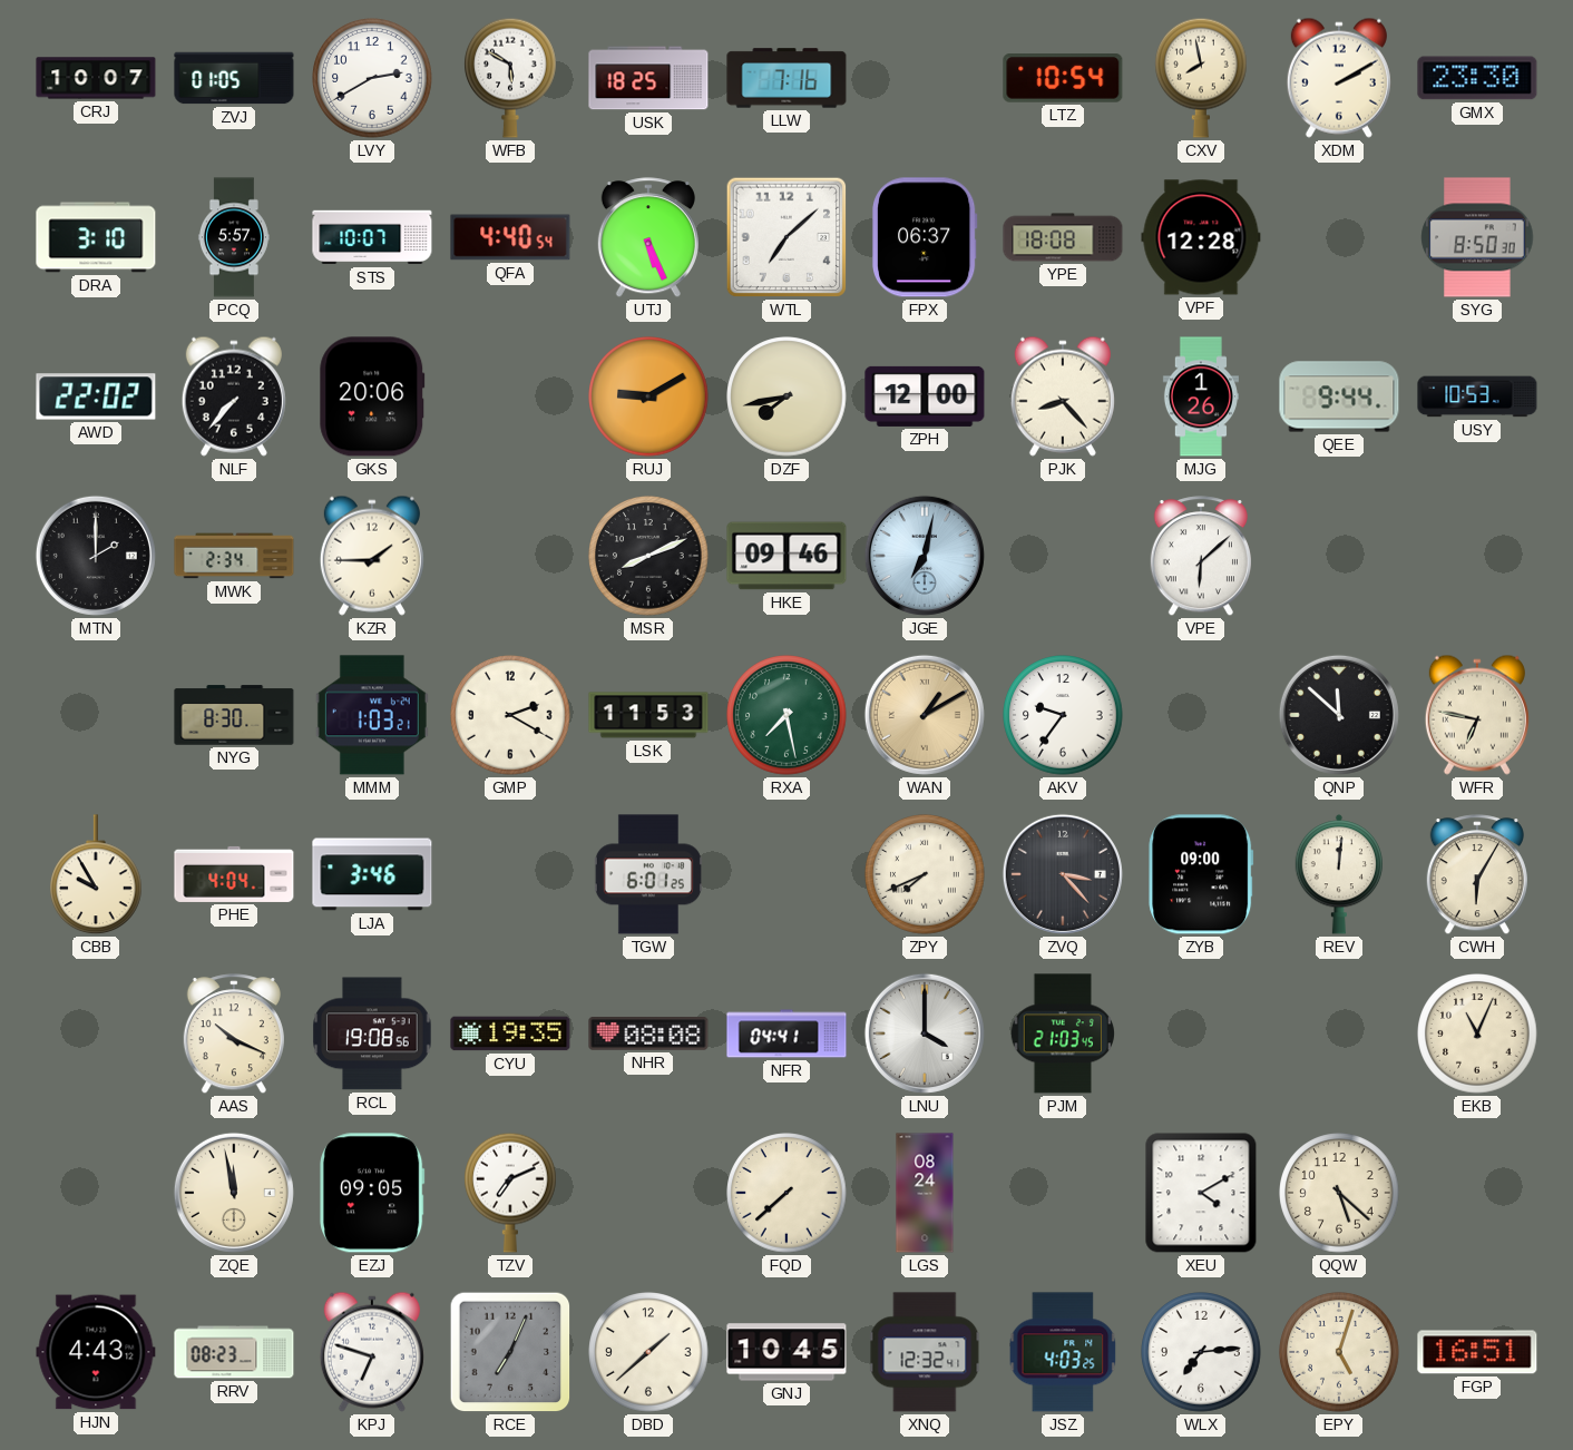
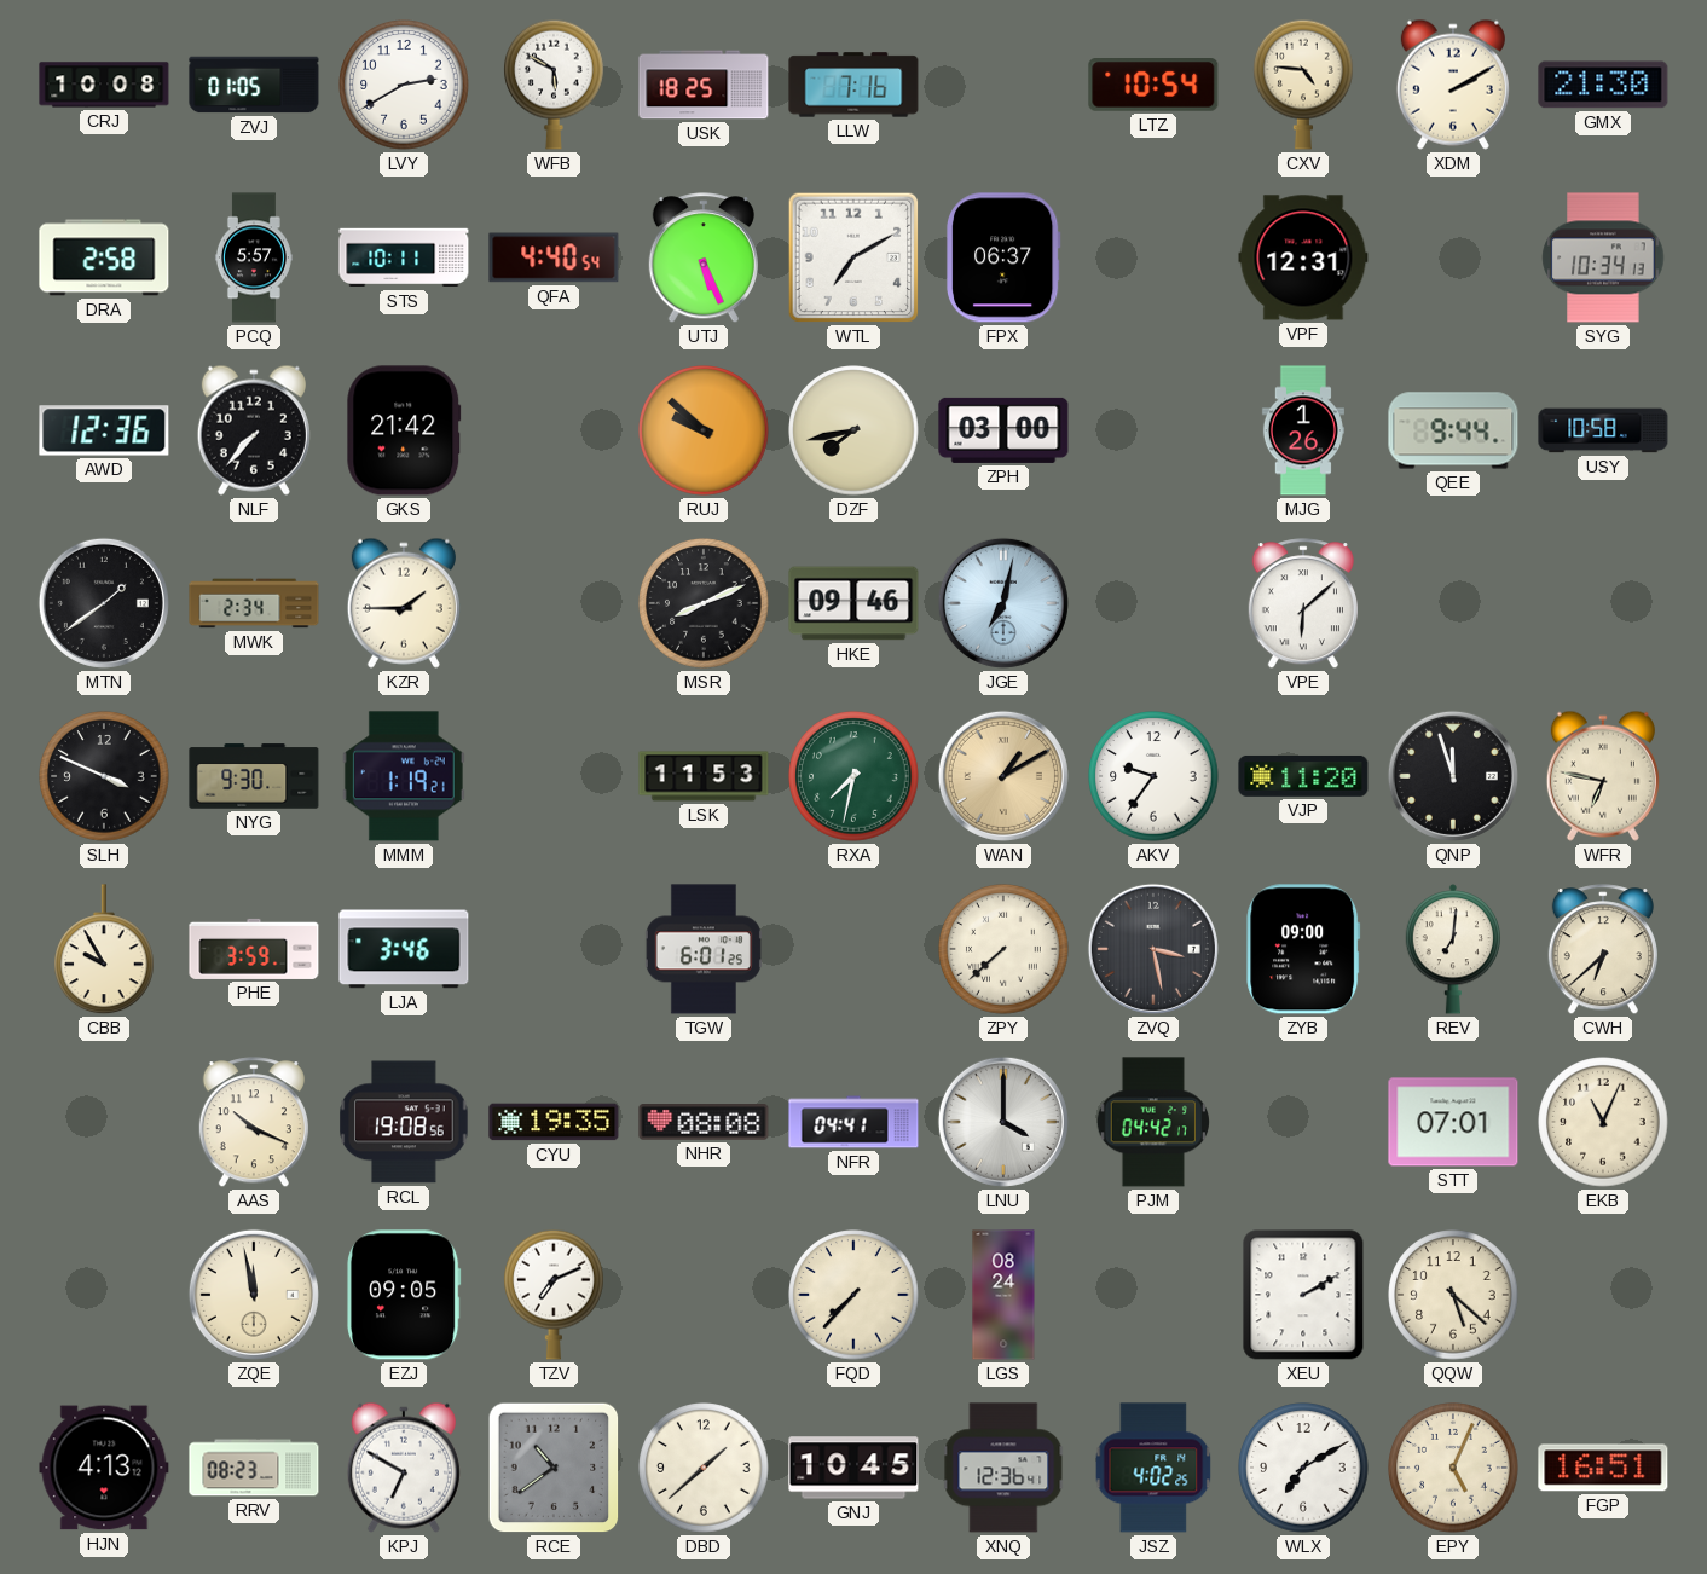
CRJ: 10:07 -> 10:08 (104, 85)
CXV: 7:58 -> 4:46 (1304, 85)
GMX: 23:30 -> 21:30 (1603, 85)
DRA: 3:10 -> 2:58 (104, 257)
STS: 10:07 -> 10:11 (404, 257)
WTL: 7:08 -> 7:10 (854, 257)
YPE: 18:08 -> none (1063, 237)
VPF: 12:28 -> 12:31 (1303, 257)
SYG: 8:50 -> 10:34 (1603, 257)
AWD: 22:02 -> 12:36 (104, 430)
GKS: 20:06 -> 21:42 (404, 430)
RUJ: 9:10 -> 9:52 (704, 430)
ZPH: 12:00 -> 03:00 (1003, 430)
PJK: 8:23 -> none (1063, 396)
USY: 10:53 -> 10:58 (1603, 430)
MTN: 2:00 -> 1:39 (104, 603)
SLH: none -> 3:49 (104, 776)
NYG: 8:30 -> 9:30 (254, 776)
MMM: 1:03 -> 1:19 (404, 776)
GMP: 2:20 -> none (510, 715)
RXA: 7:28 -> 7:32 (854, 776)
VJP: none -> 11:20 (1303, 776)
QNP: 11:52 -> 11:57 (1453, 776)
PHE: 4:04 -> 3:59 (254, 949)
ZPY: 7:41 -> 7:38 (1003, 949)
ZVQ: 3:23 -> 3:28 (1153, 949)
REV: 12:01 -> 7:01 (1452, 949)
CWH: 6:05 -> 6:38 (1603, 950)
PJM: 21:03 -> 04:42 (1152, 1122)
STT: none -> 07:01 (1453, 1122)
FQD: 7:38 -> 7:37 (854, 1295)
XEU: 4:10 -> 2:10 (1303, 1295)
HJN: 4:43 -> 4:13 (104, 1468)
KPJ: 6:48 -> 6:50 (404, 1468)
RCE: 7:04 -> 10:39 (554, 1468)
XNQ: 12:32 -> 12:36 (1003, 1468)
JSZ: 4:03 -> 4:02 (1153, 1468)
WLX: 7:14 -> 7:10 (1303, 1468)
EPY: 5:03 -> 5:04 (1453, 1468)
